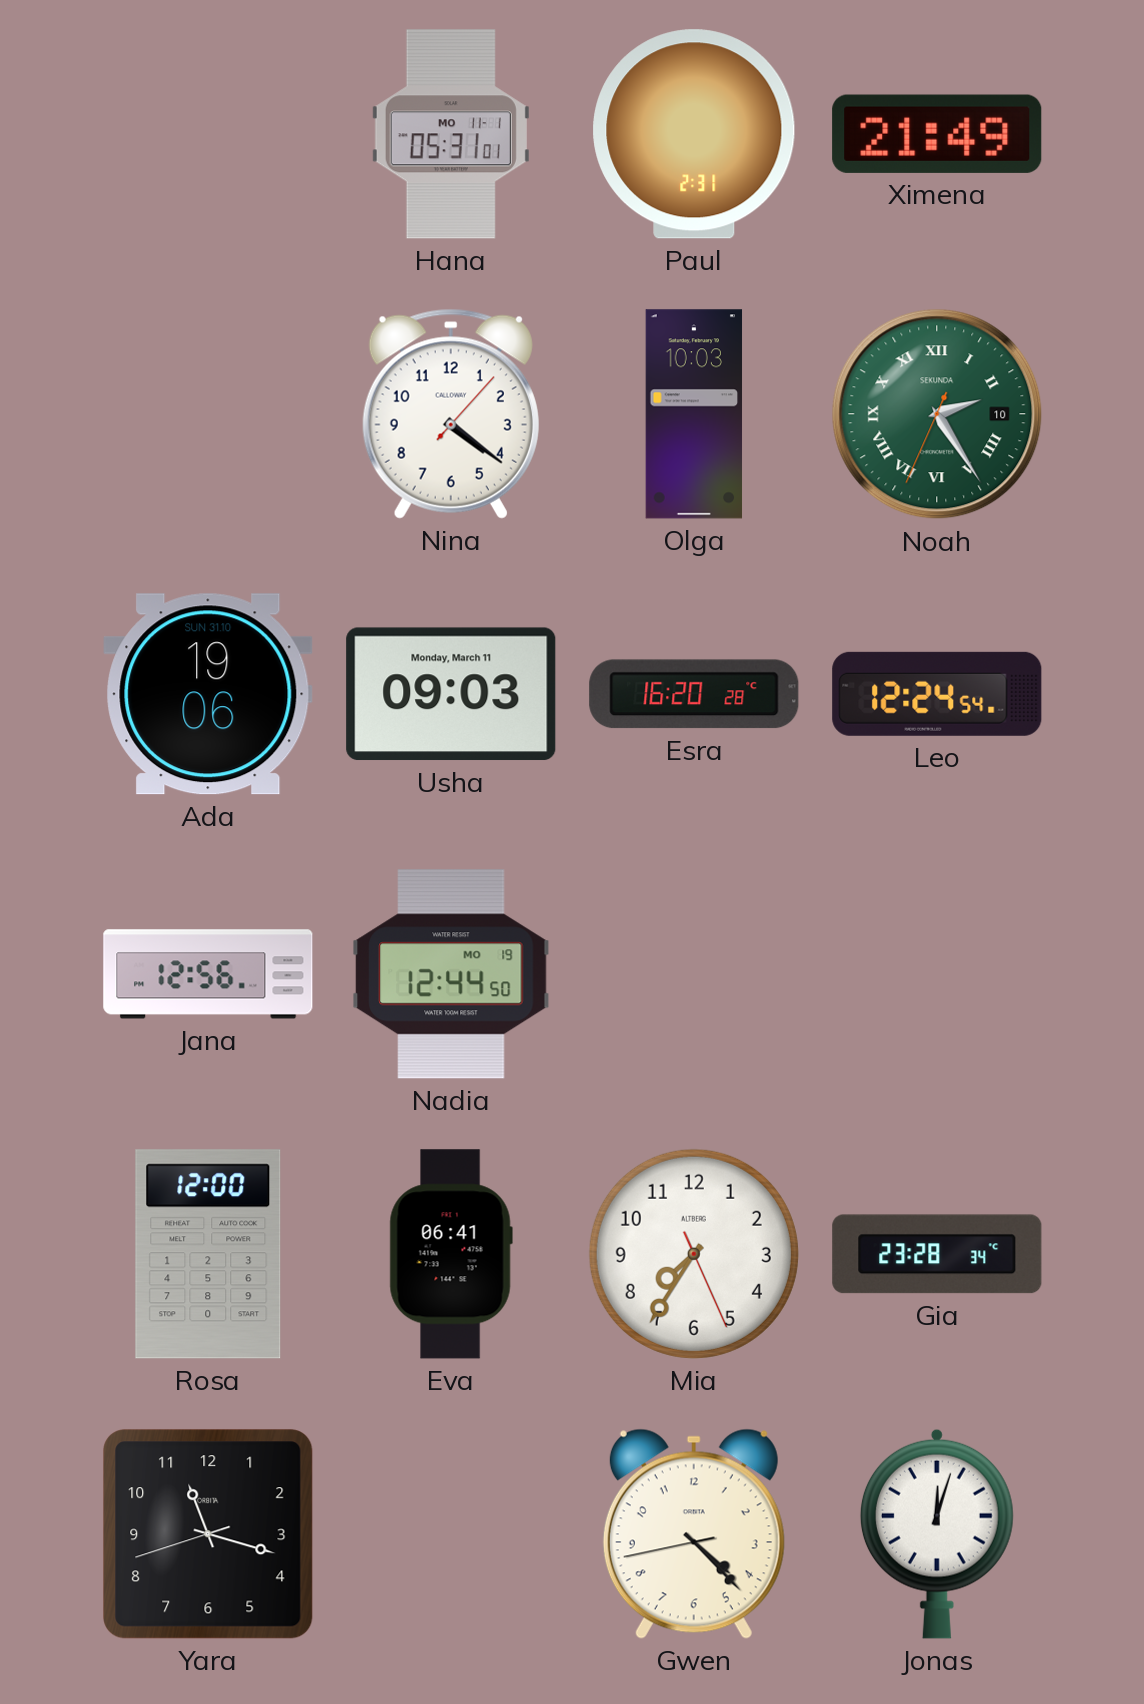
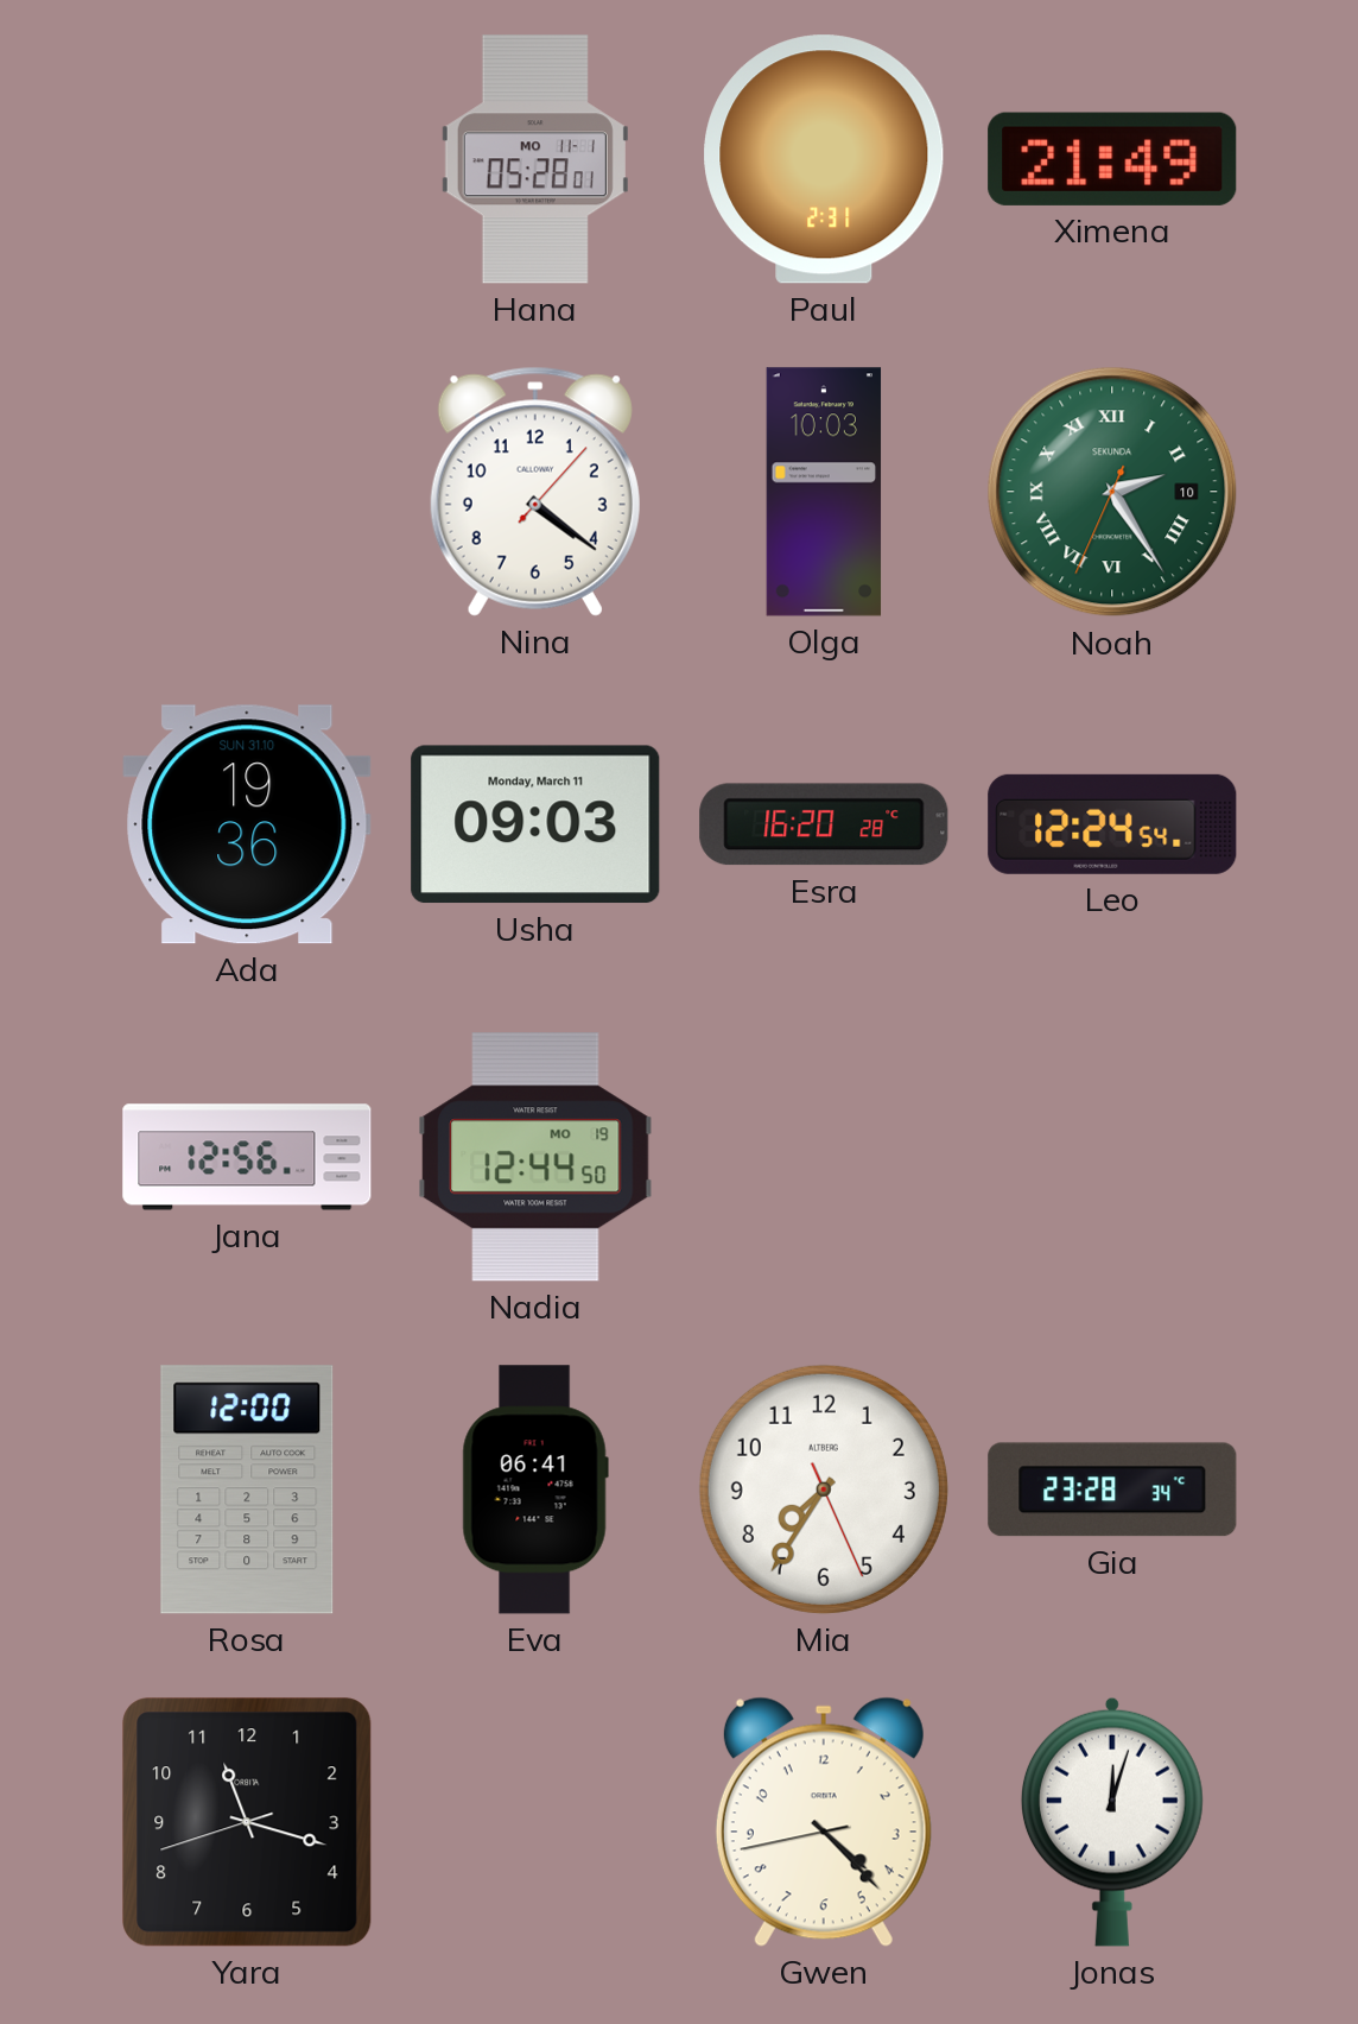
Hana: 05:31 -> 05:28 (535, 159)
Ada: 19:06 -> 19:36 (247, 824)
